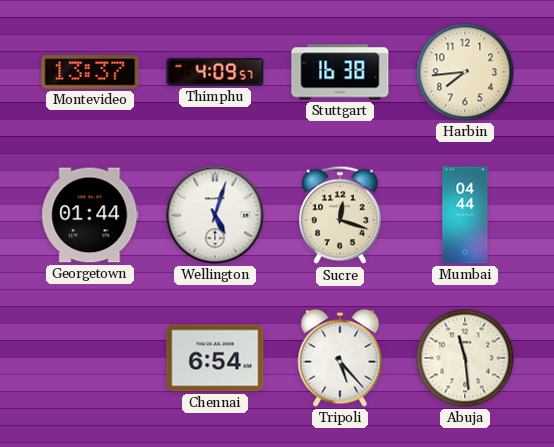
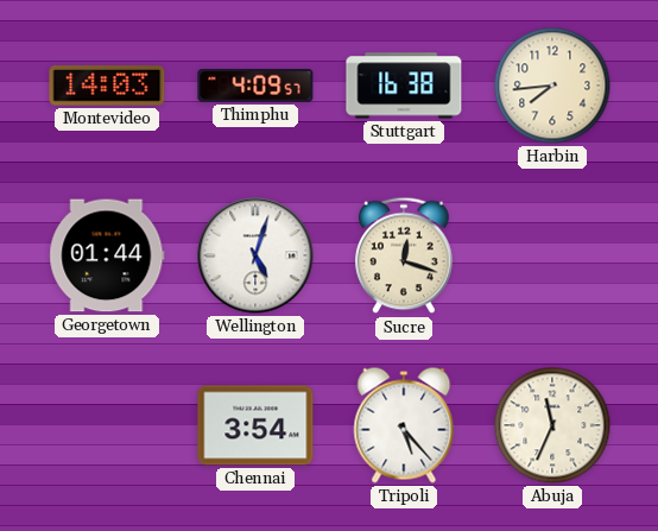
Montevideo: 13:37 -> 14:03 (107, 86)
Mumbai: 04:44 -> none (465, 215)
Chennai: 6:54 -> 3:54 (255, 425)
Abuja: 11:29 -> 11:34 (552, 425)
